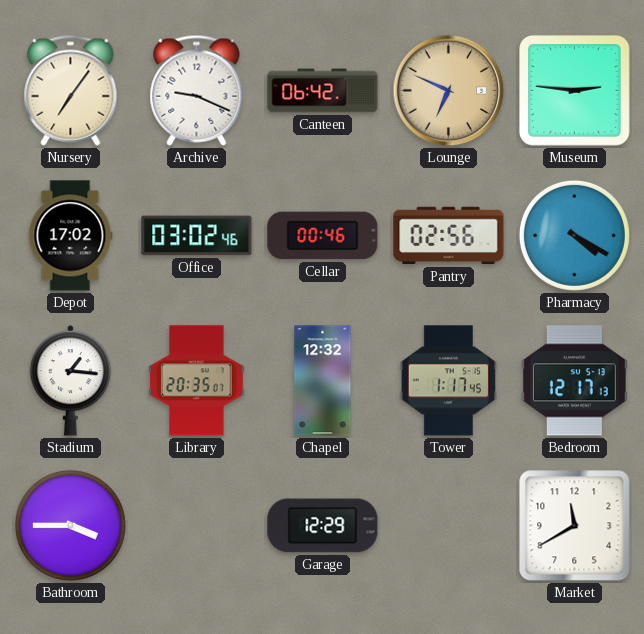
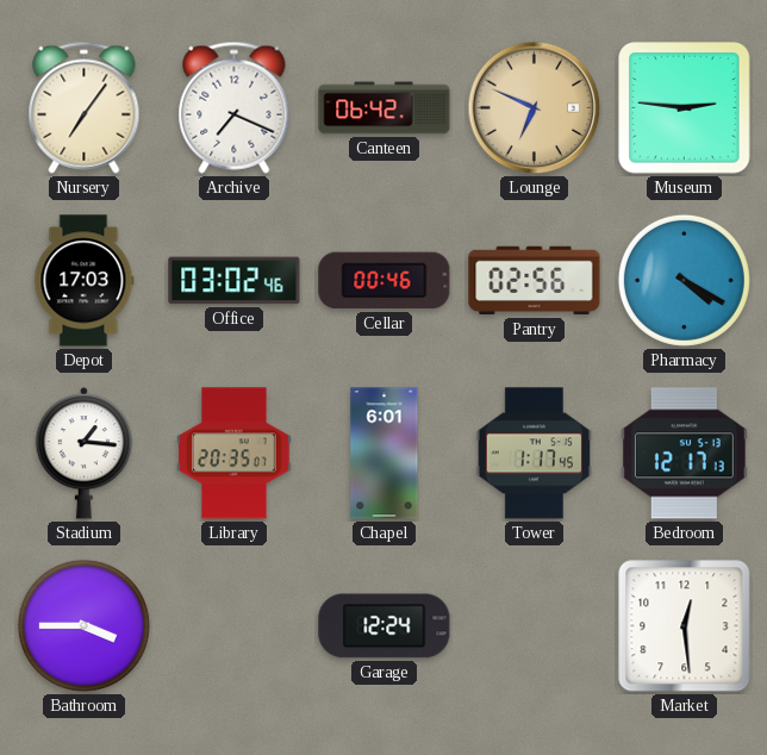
Archive: 9:19 -> 7:19 (235, 107)
Depot: 17:02 -> 17:03 (85, 281)
Chapel: 12:32 -> 6:01 (385, 454)
Garage: 12:29 -> 12:24 (385, 626)
Market: 11:40 -> 12:29 (685, 626)
